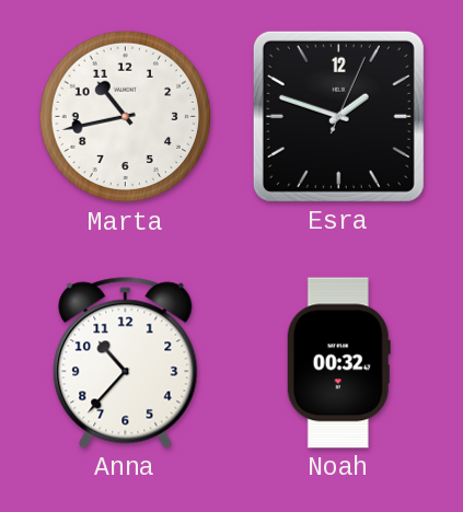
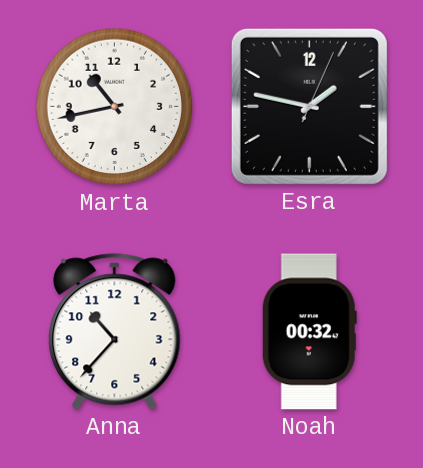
Esra: 1:48 -> 1:47 (309, 106)
